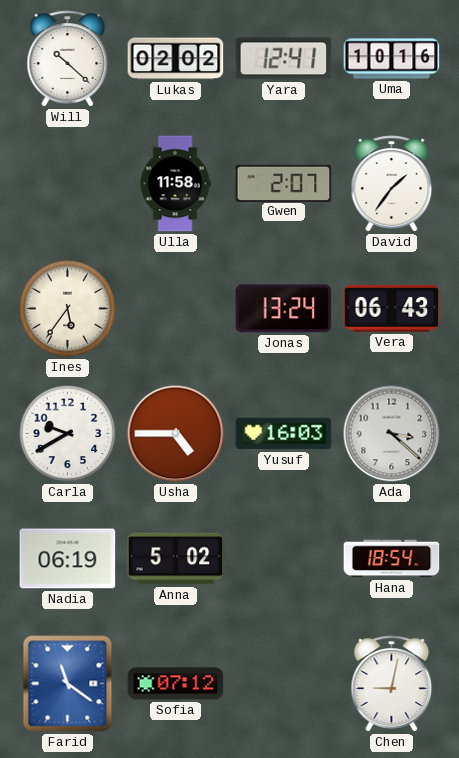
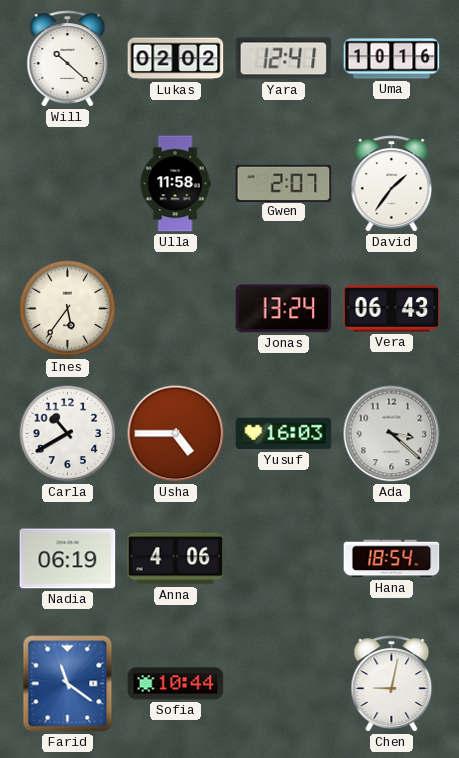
Carla: 9:40 -> 10:40 (68, 434)
Anna: 5:02 -> 4:06 (176, 559)
Sofia: 07:12 -> 10:44 (176, 684)
